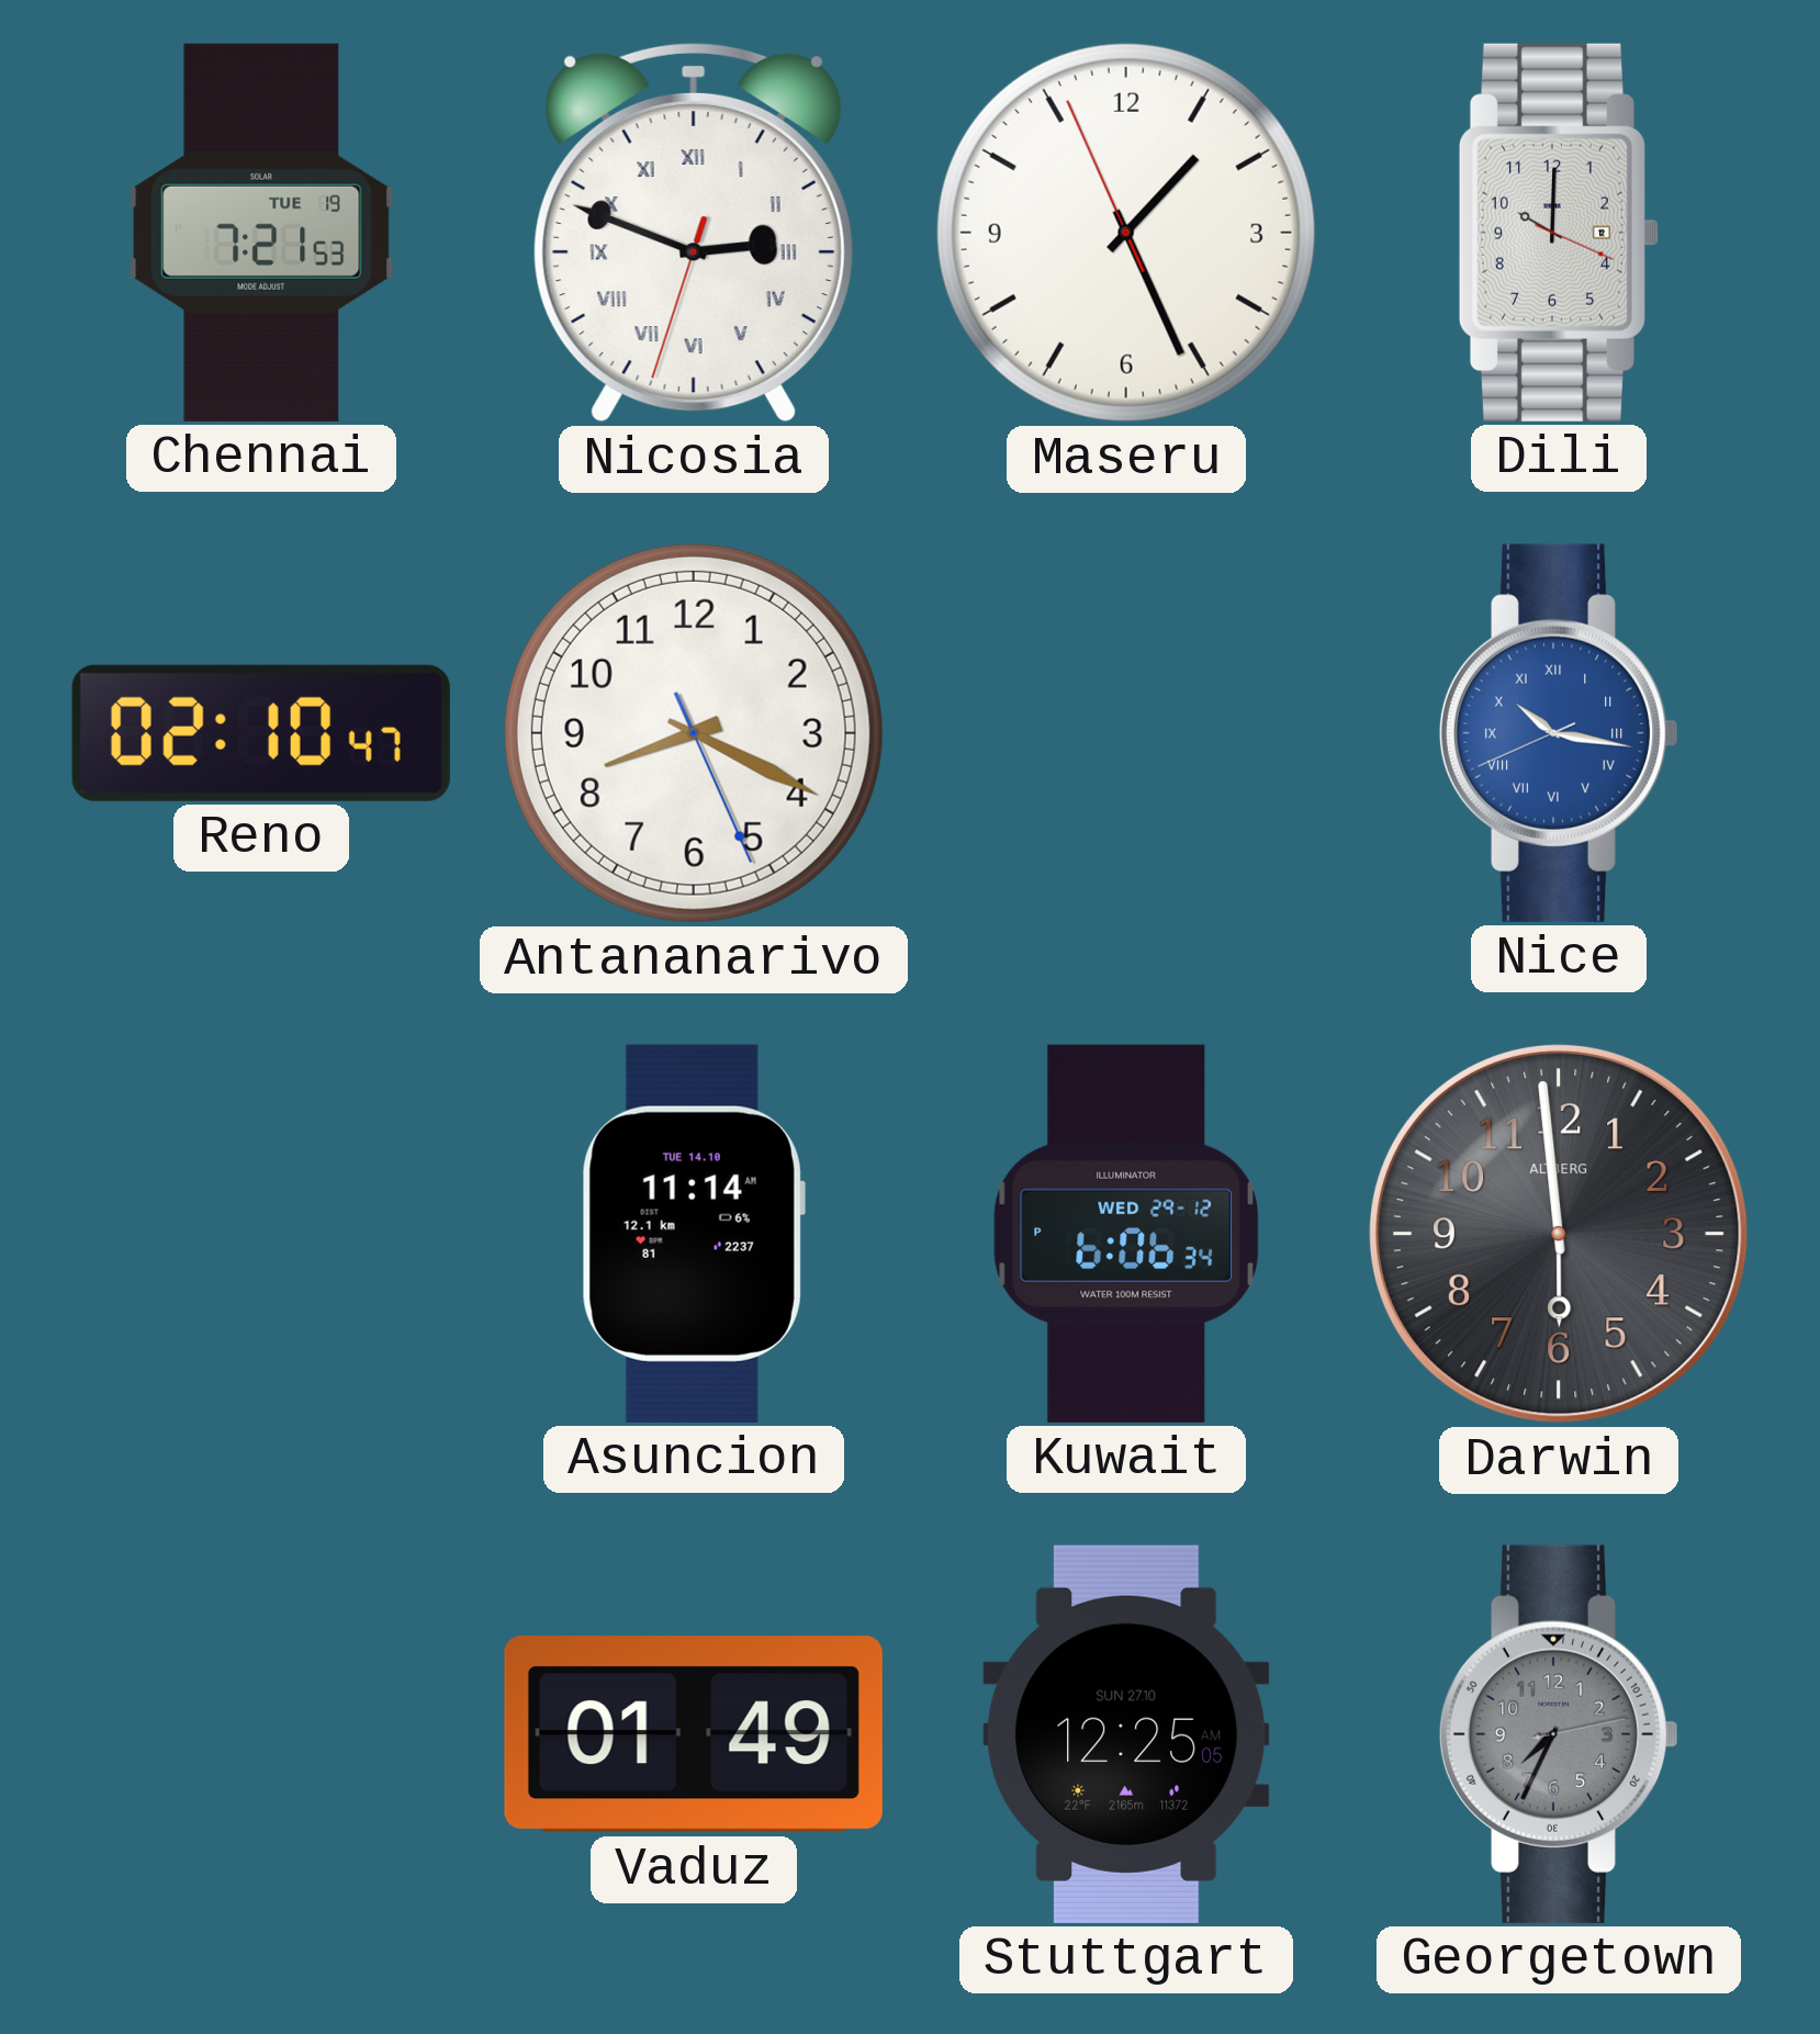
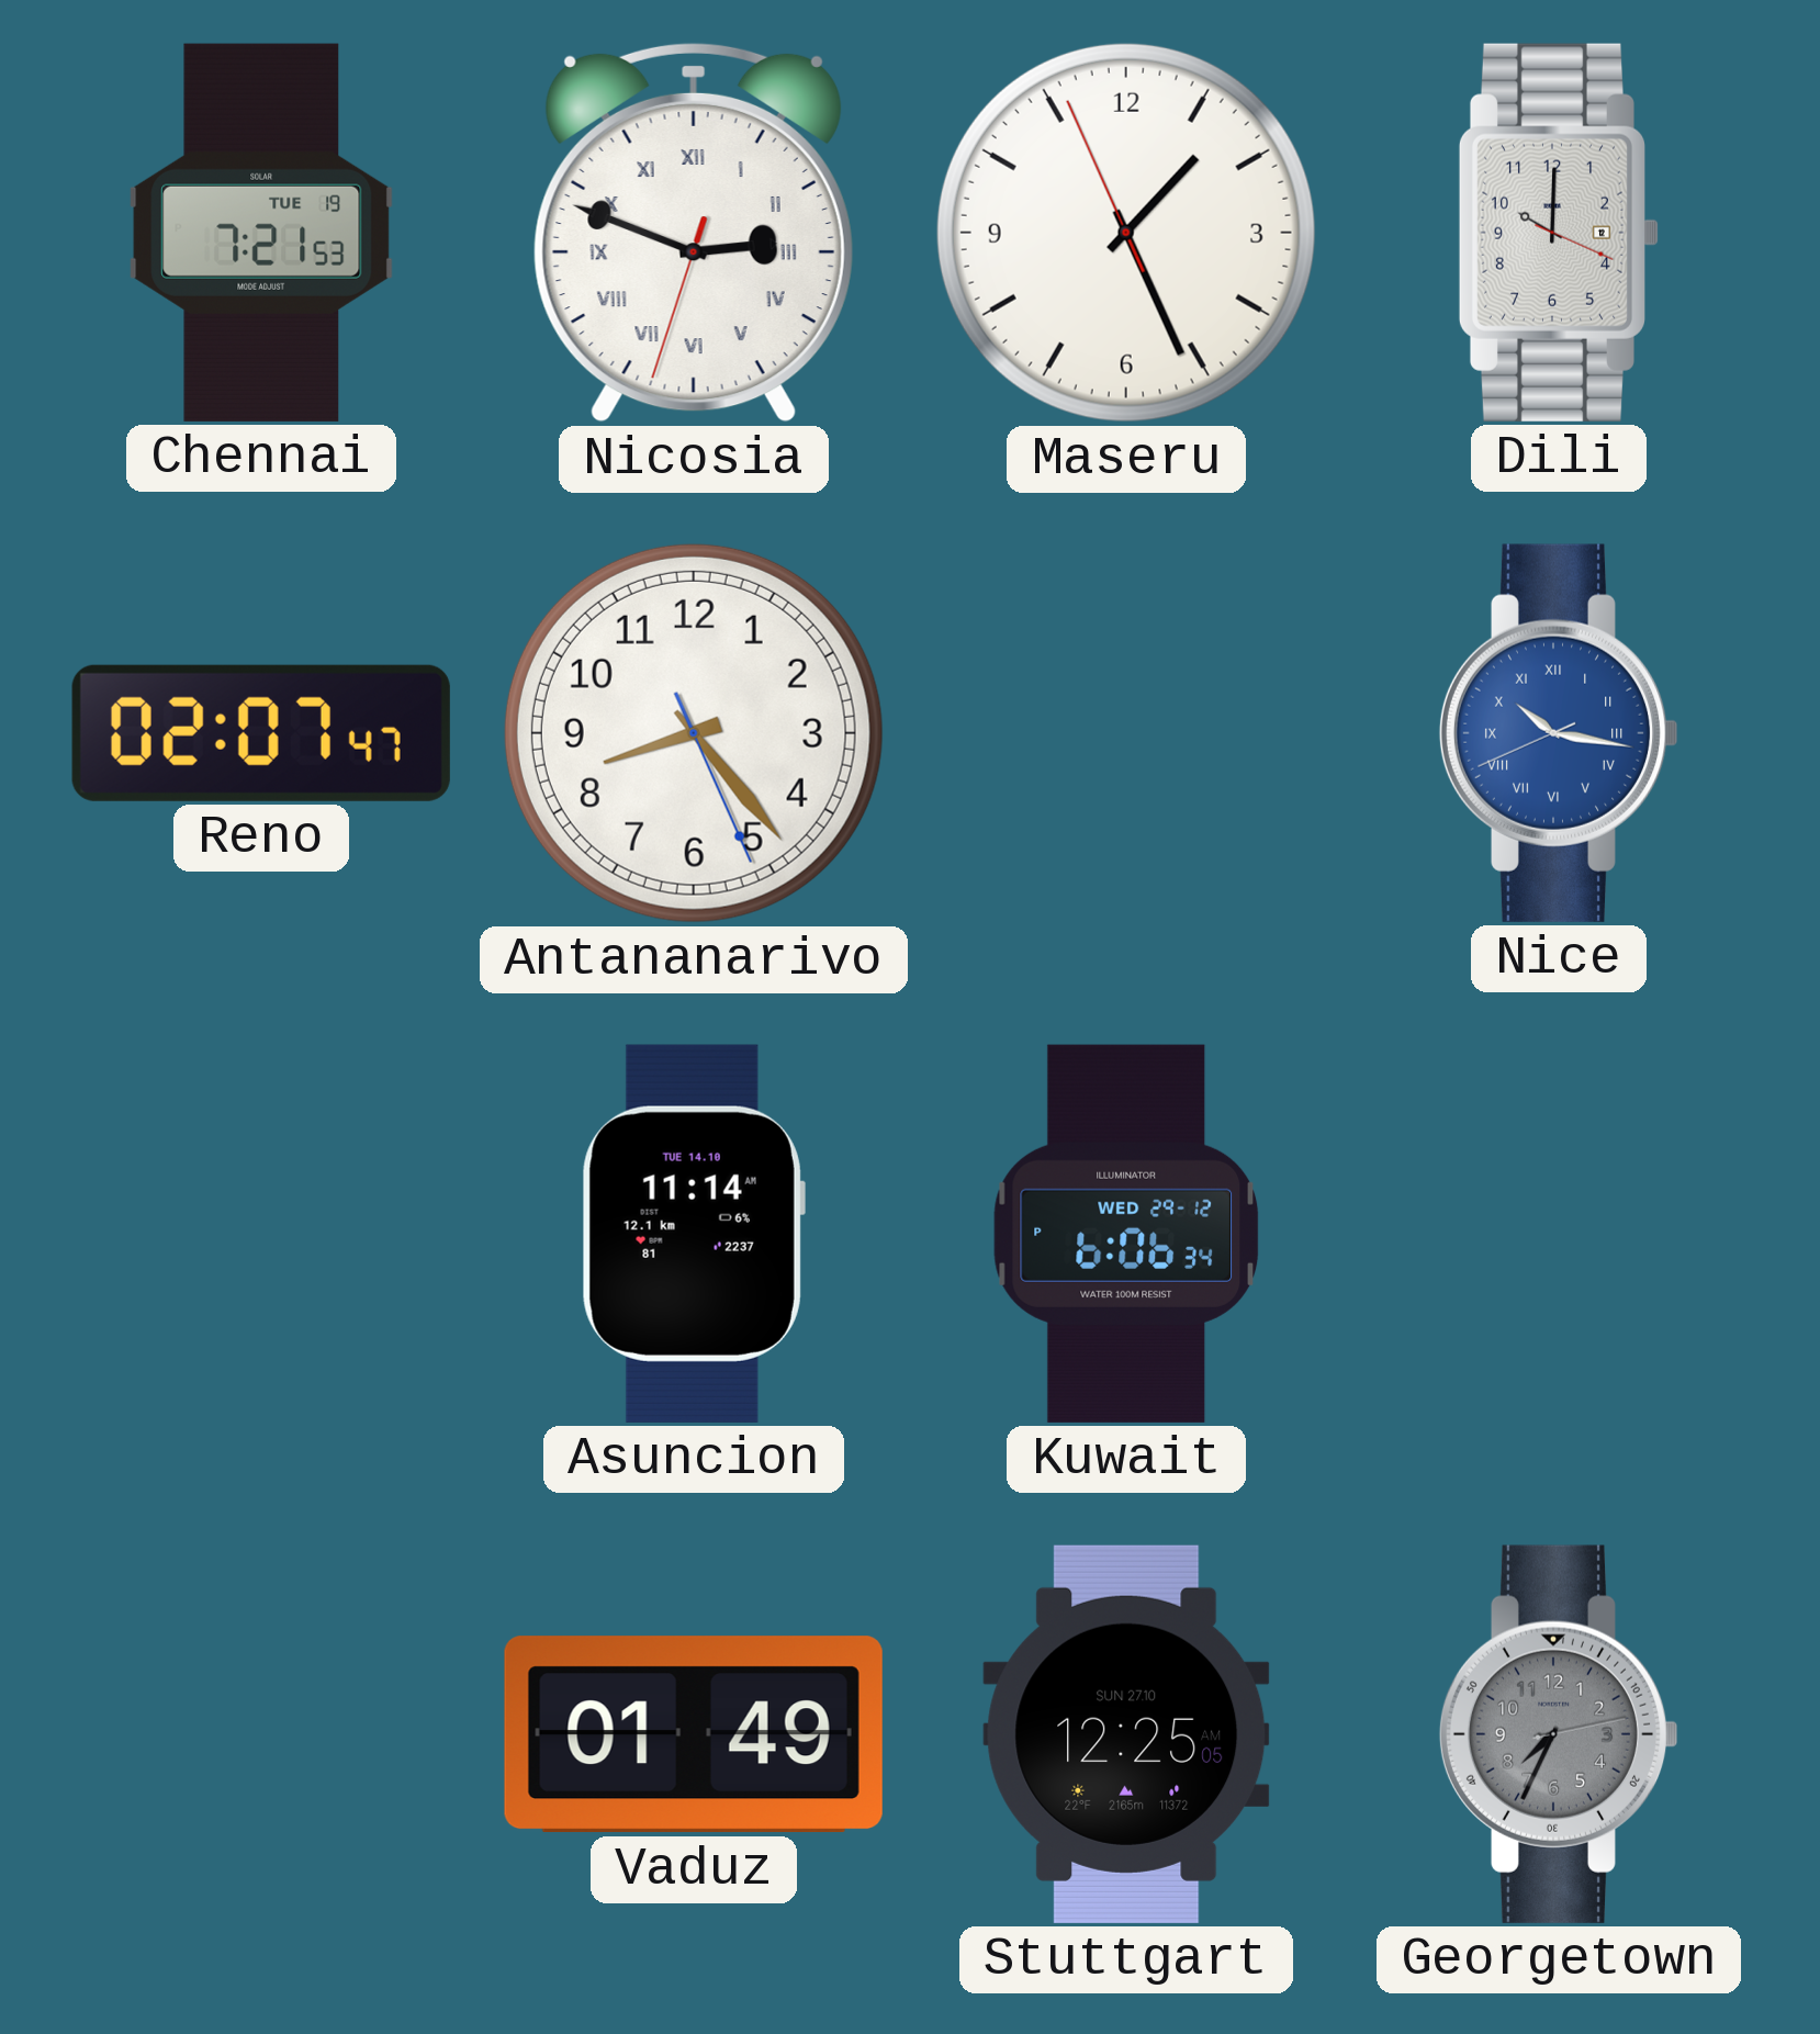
Reno: 02:10 -> 02:07 (261, 733)
Antananarivo: 8:19 -> 8:23 (694, 733)
Darwin: 5:59 -> none (1559, 1234)
